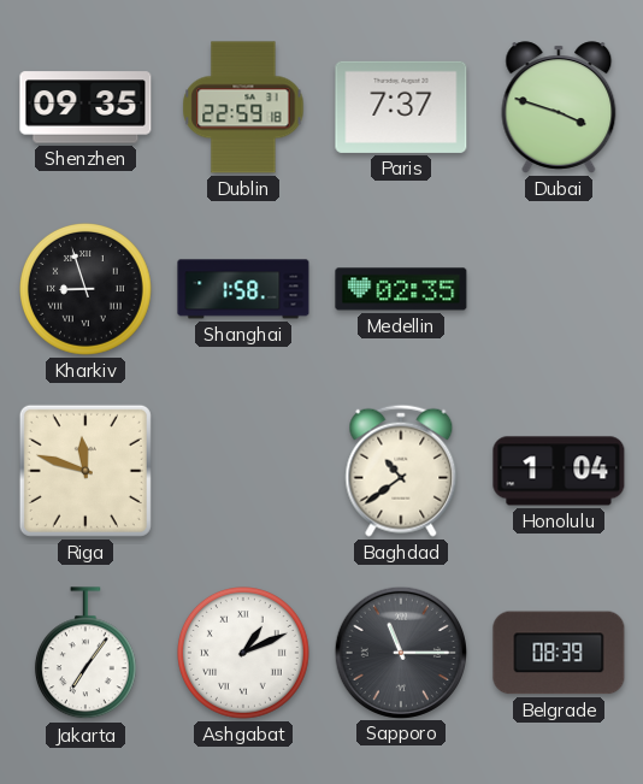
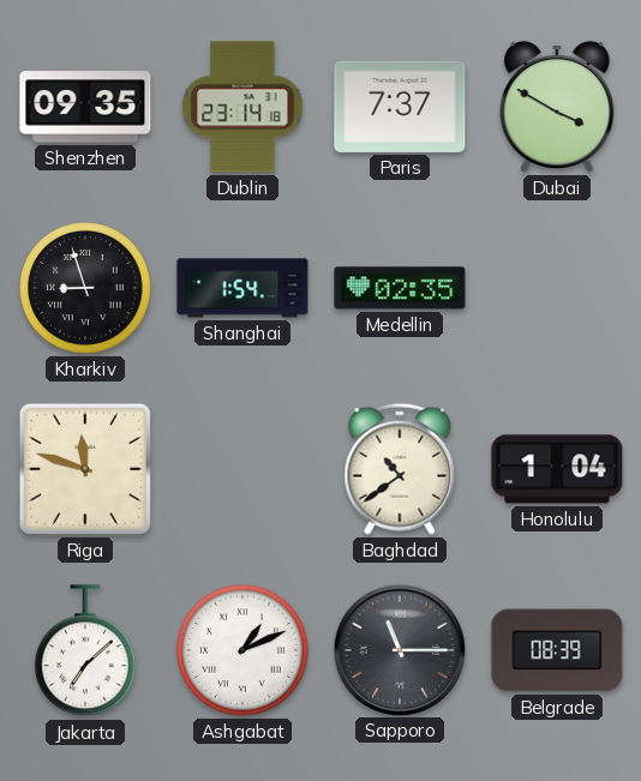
Dublin: 22:59 -> 23:14 (242, 107)
Dubai: 3:48 -> 3:50 (557, 107)
Shanghai: 1:58 -> 1:54 (242, 288)
Jakarta: 7:06 -> 7:08 (85, 651)
